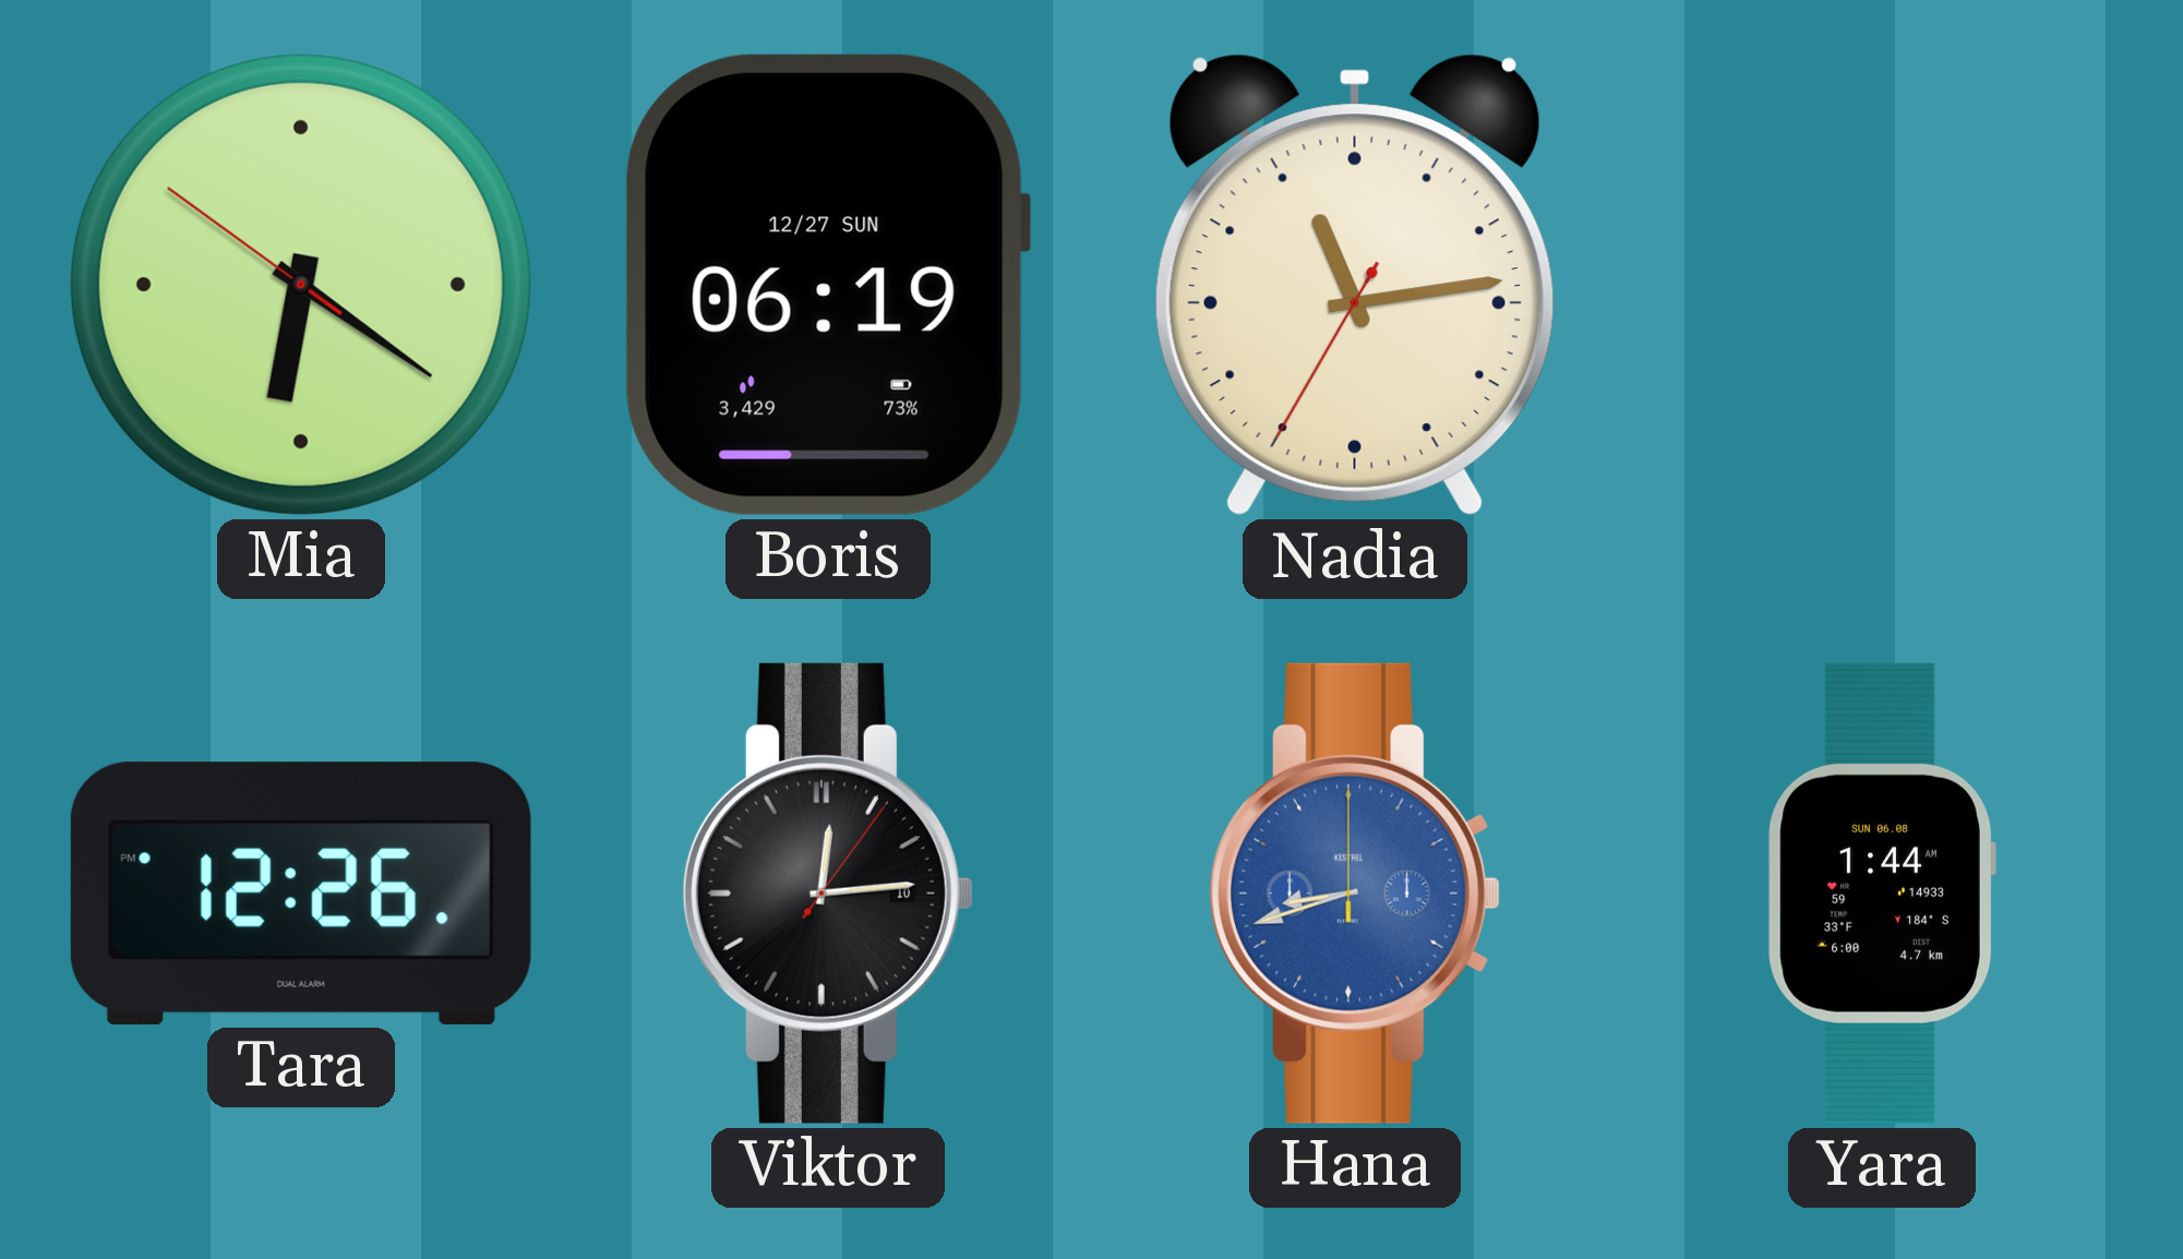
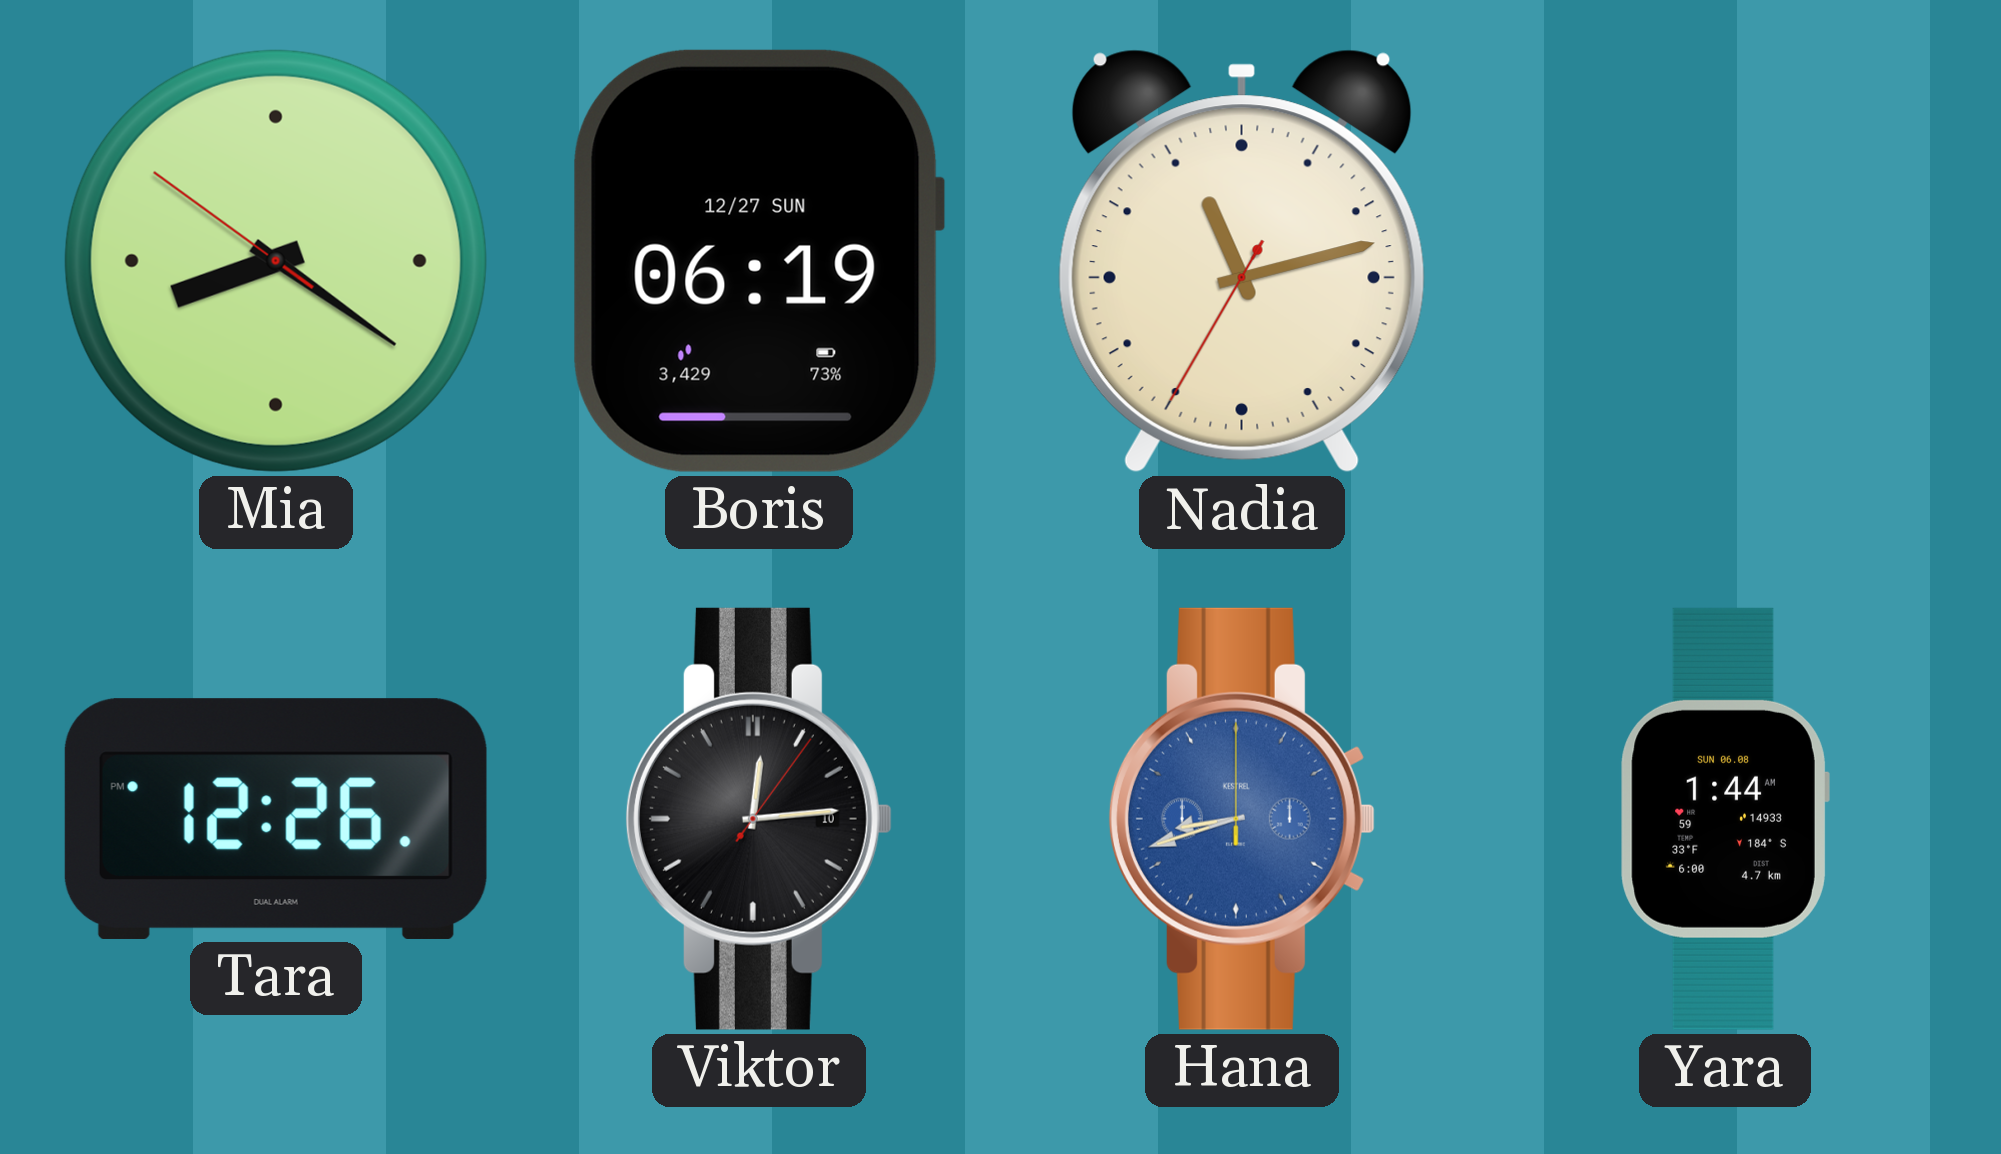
Mia: 6:20 -> 8:20 (276, 261)
Nadia: 11:13 -> 11:12 (1242, 261)
